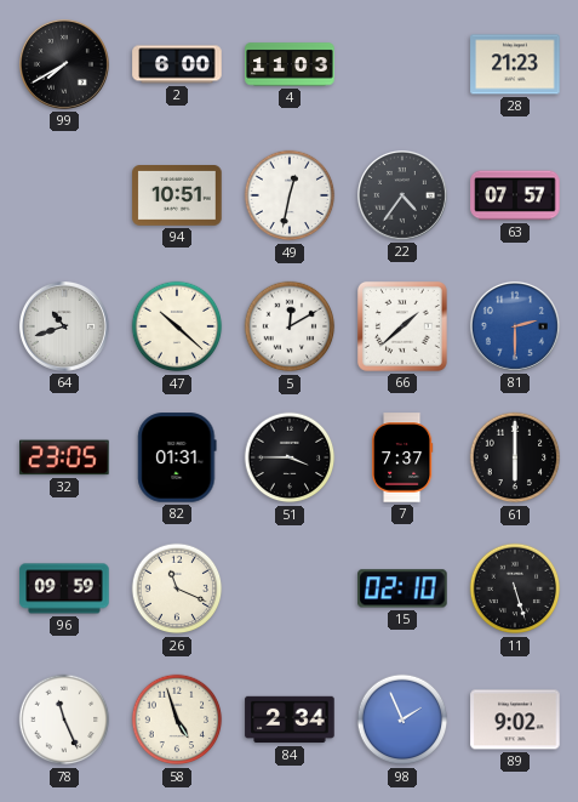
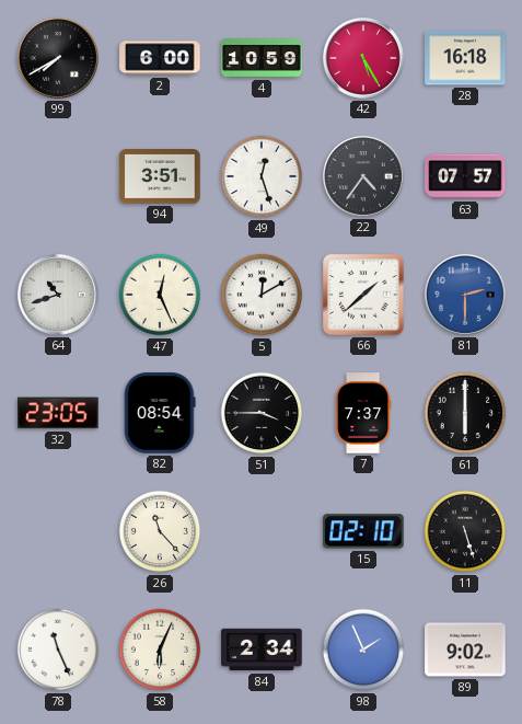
4: 11:03 -> 10:59 (262, 58)
42: none -> 5:25 (363, 58)
28: 21:23 -> 16:18 (465, 58)
94: 10:51 -> 3:51 (160, 177)
49: 12:32 -> 12:27 (262, 176)
47: 10:22 -> 12:26 (160, 295)
82: 01:31 -> 08:54 (160, 413)
96: 09:59 -> none (64, 588)
26: 11:19 -> 11:23 (160, 531)
58: 4:57 -> 6:04 (160, 650)
